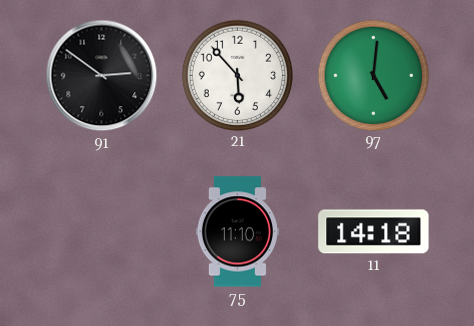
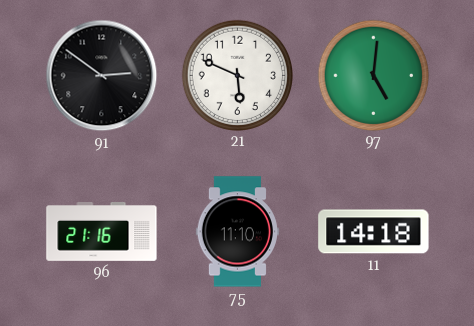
21: 5:53 -> 5:49 (237, 75)
96: none -> 21:16 (102, 232)
